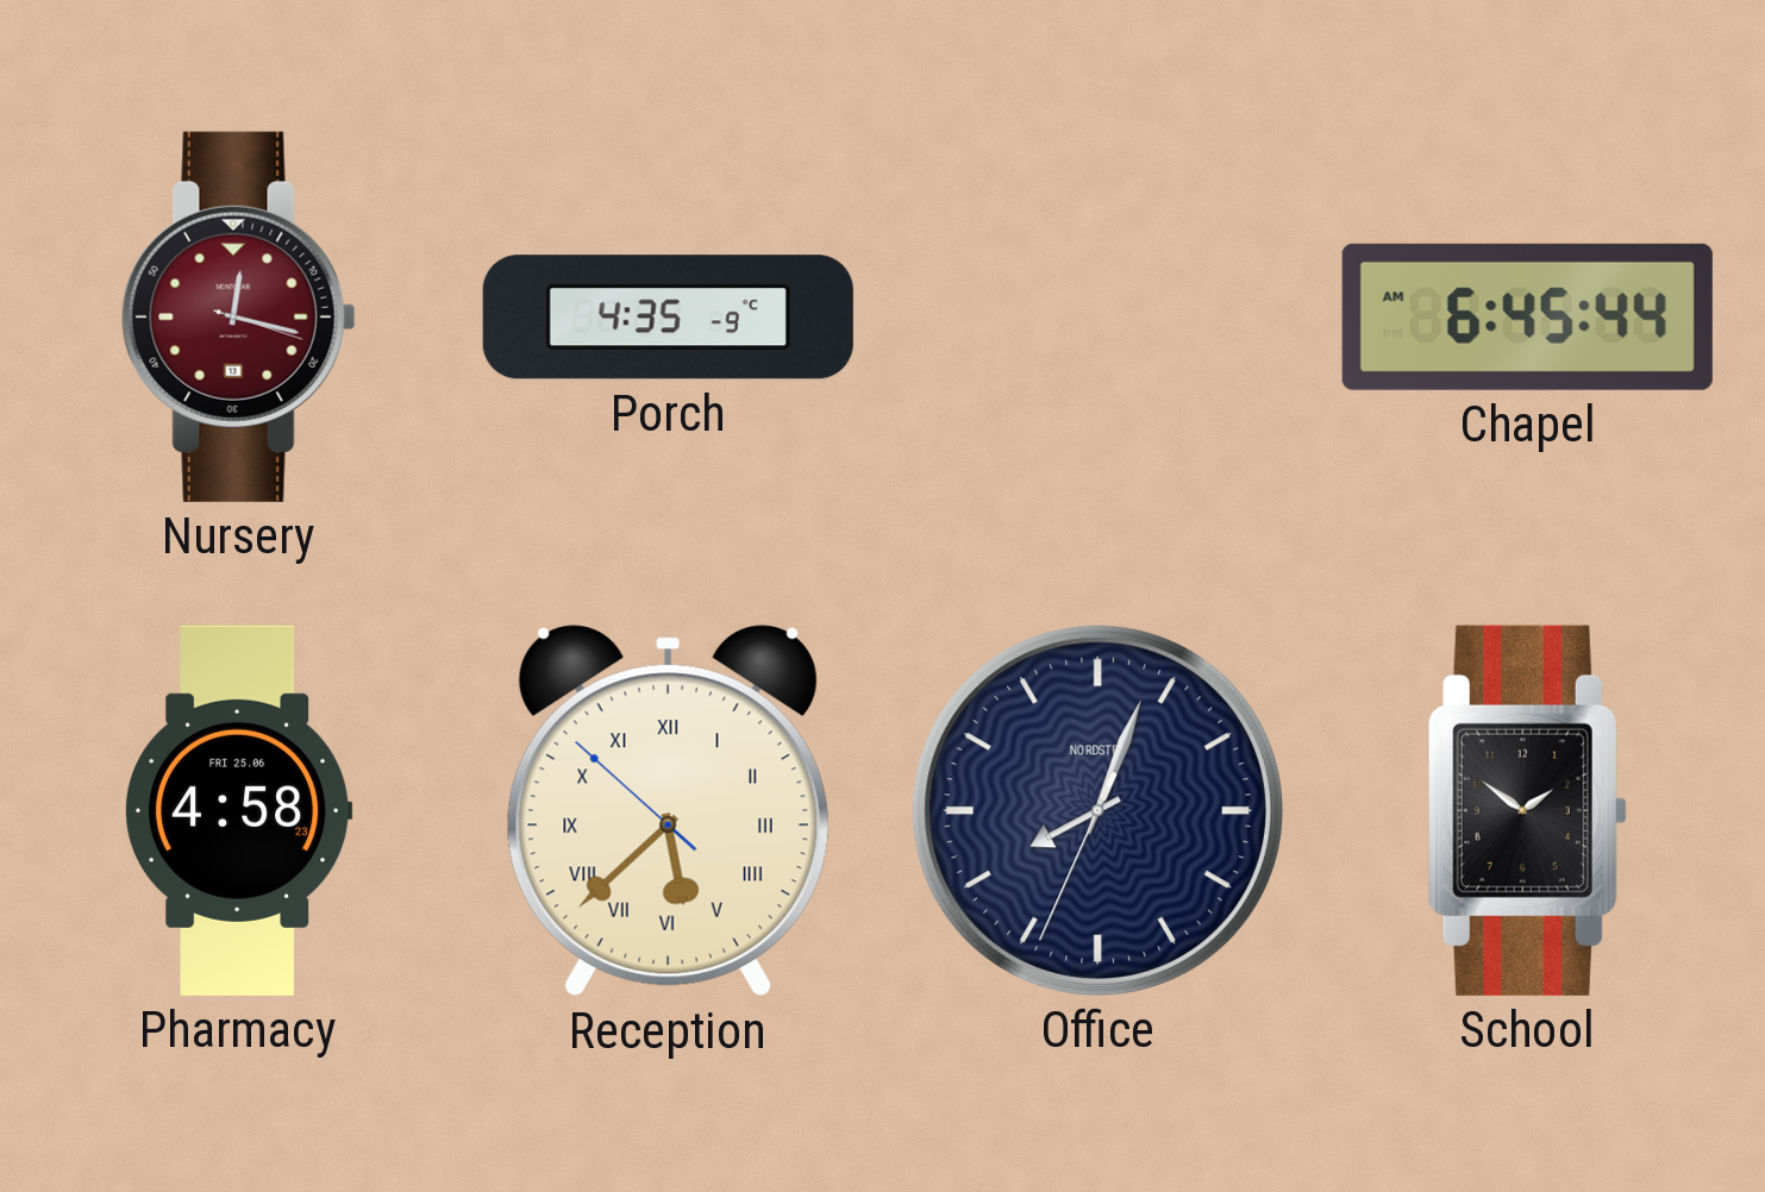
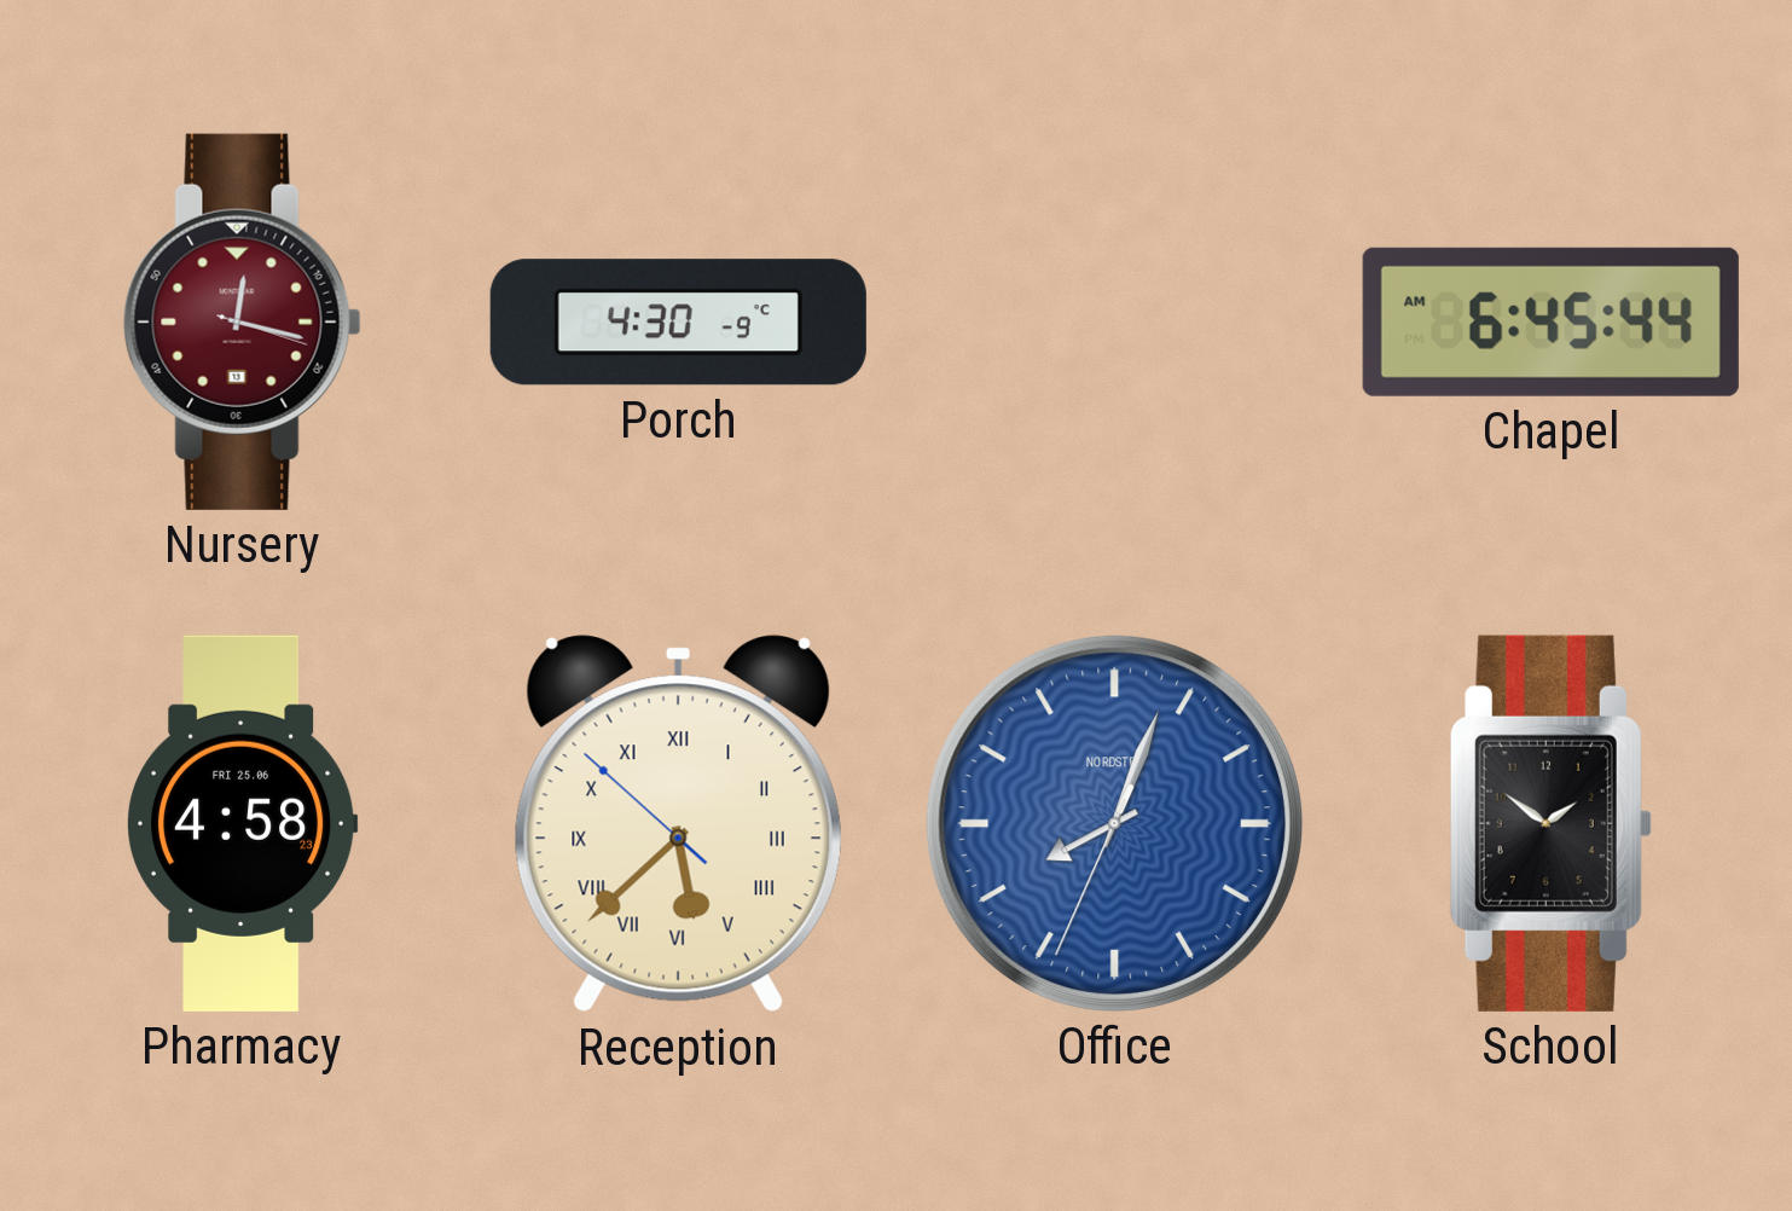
Porch: 4:35 -> 4:30 (678, 323)
Office dial: navy -> blue (1114, 823)
